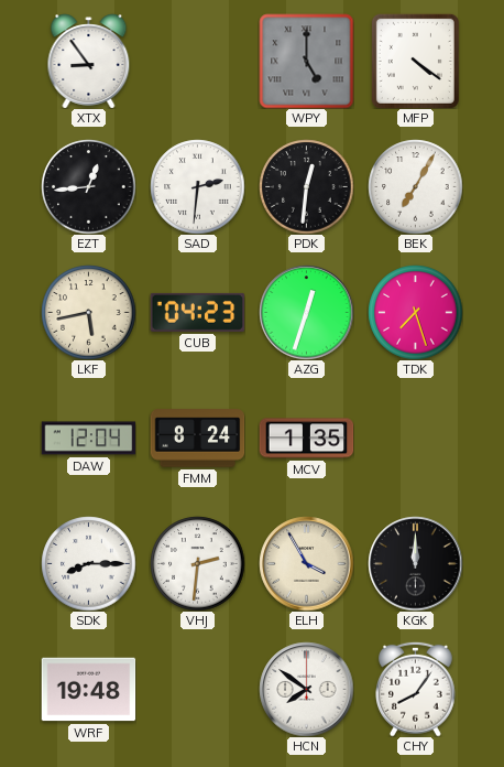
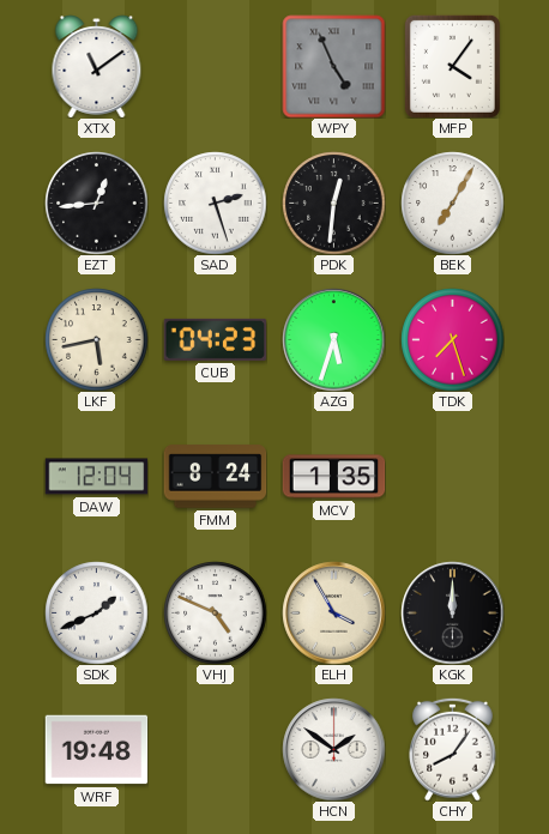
XTX: 8:54 -> 11:09 (97, 66)
WPY: 5:00 -> 4:56 (333, 66)
MFP: 4:21 -> 4:06 (452, 66)
SAD: 2:31 -> 2:27 (215, 203)
AZG: 12:33 -> 5:33 (333, 339)
SDK: 8:15 -> 1:41 (96, 612)
VHJ: 2:31 -> 4:49 (215, 612)
HCN: 7:51 -> 1:51 (333, 749)
